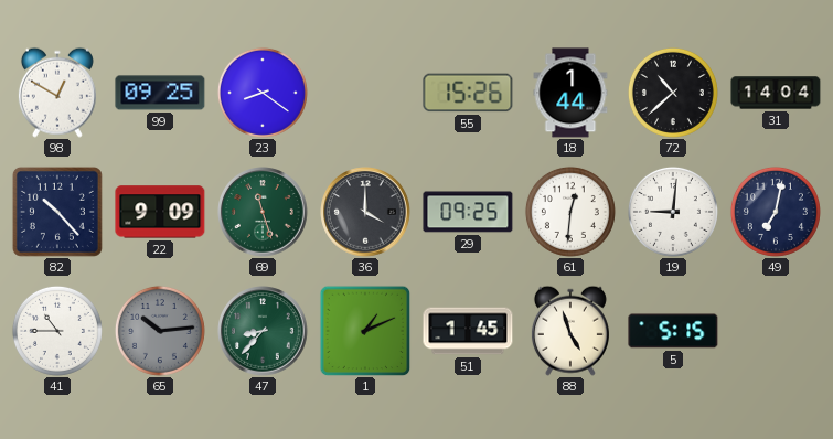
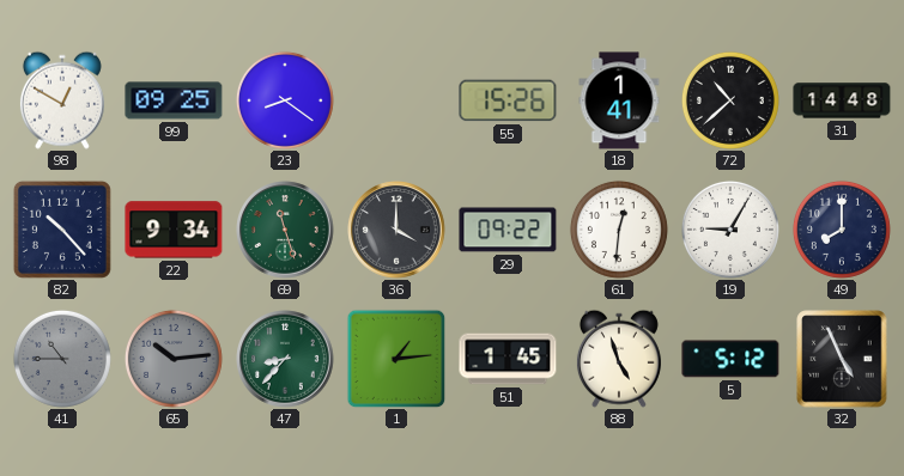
18: 1:44 -> 1:41 (619, 100)
31: 14:04 -> 14:48 (842, 100)
22: 9:09 -> 9:34 (174, 230)
29: 09:25 -> 09:22 (508, 230)
19: 9:01 -> 9:05 (730, 230)
49: 7:02 -> 8:00 (842, 230)
41 dial: white -> grey (62, 359)
1: 1:11 -> 1:14 (396, 359)
5: 5:15 -> 5:12 (730, 359)
32: none -> 4:56 (842, 359)
